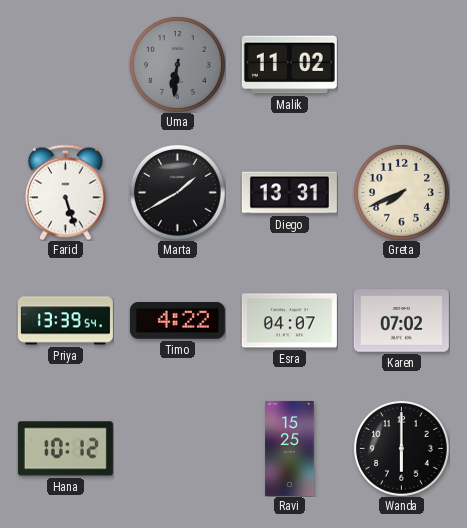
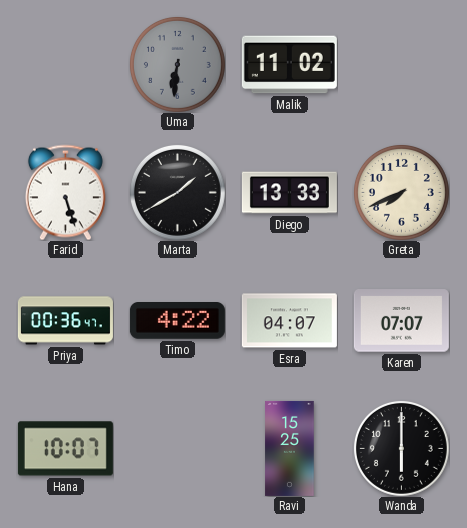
Diego: 13:31 -> 13:33 (289, 193)
Priya: 13:39 -> 00:36 (65, 321)
Karen: 07:02 -> 07:07 (401, 321)
Hana: 10:12 -> 10:07 (65, 449)
